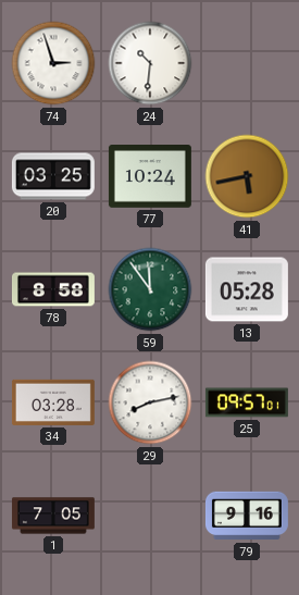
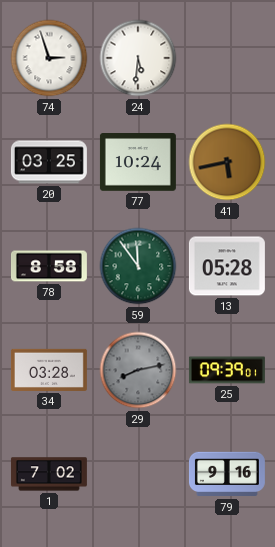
24: 10:31 -> 5:31 (138, 58)
29 dial: white -> grey (138, 370)
25: 09:57 -> 09:39 (227, 370)
1: 7:05 -> 7:02 (49, 474)
